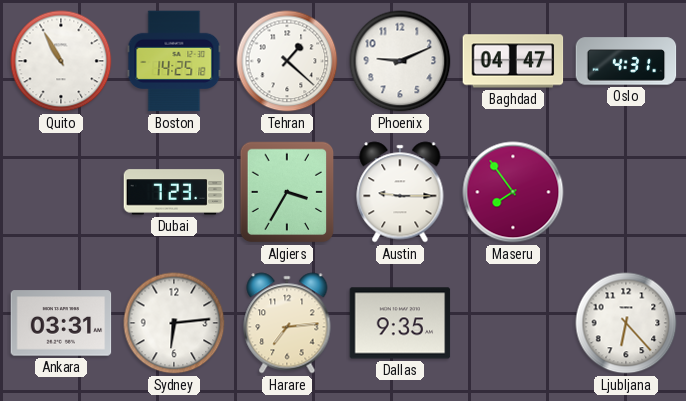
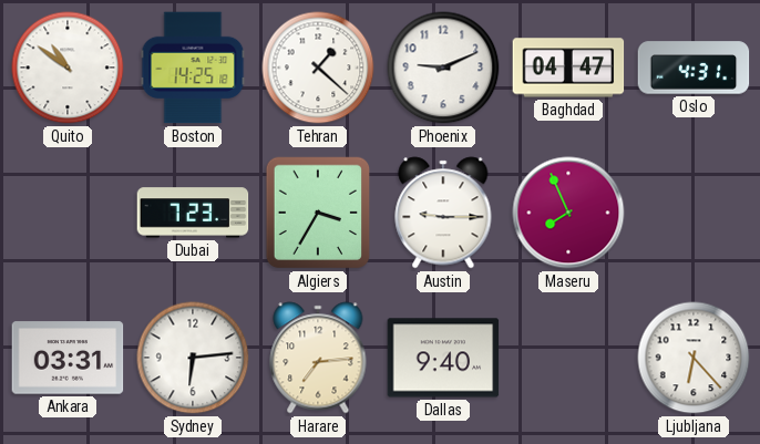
Quito: 10:55 -> 10:51 (68, 68)
Maseru: 7:54 -> 7:56 (568, 213)
Dallas: 9:35 -> 9:40 (443, 358)
